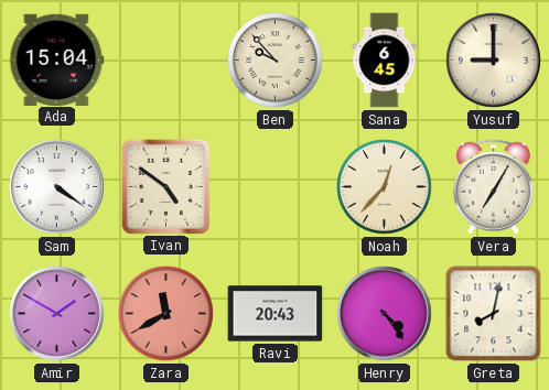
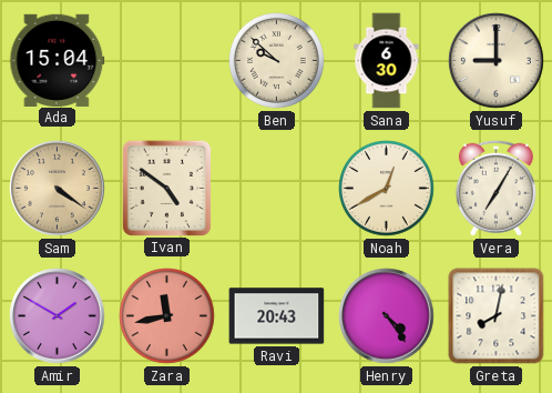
Ben: 9:53 -> 9:52 (277, 61)
Sana: 6:45 -> 6:30 (387, 61)
Sam dial: white -> champagne (58, 189)
Noah: 12:37 -> 12:40 (387, 189)
Zara: 11:40 -> 11:43 (167, 316)
